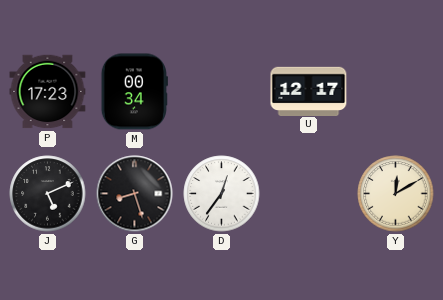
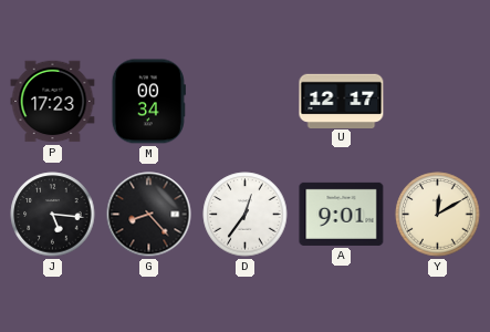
J: 5:11 -> 5:16 (53, 215)
G: 8:27 -> 8:23 (149, 215)
A: none -> 9:01 (342, 214)
